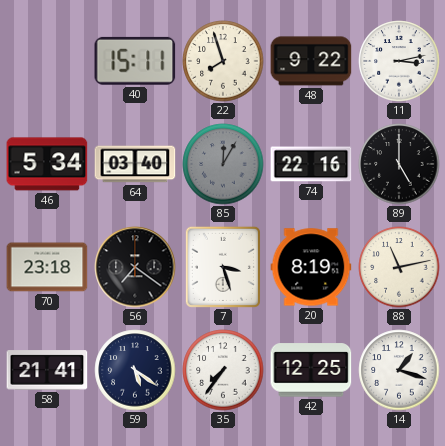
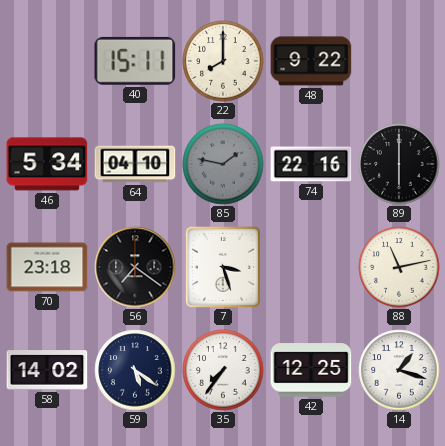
22: 7:57 -> 8:00 (223, 61)
11: 3:13 -> none (399, 61)
64: 03:40 -> 04:10 (135, 164)
85: 12:05 -> 1:47 (223, 164)
89: 5:00 -> 6:00 (399, 164)
20: 8:19 -> none (311, 267)
58: 21:41 -> 14:02 (47, 370)
